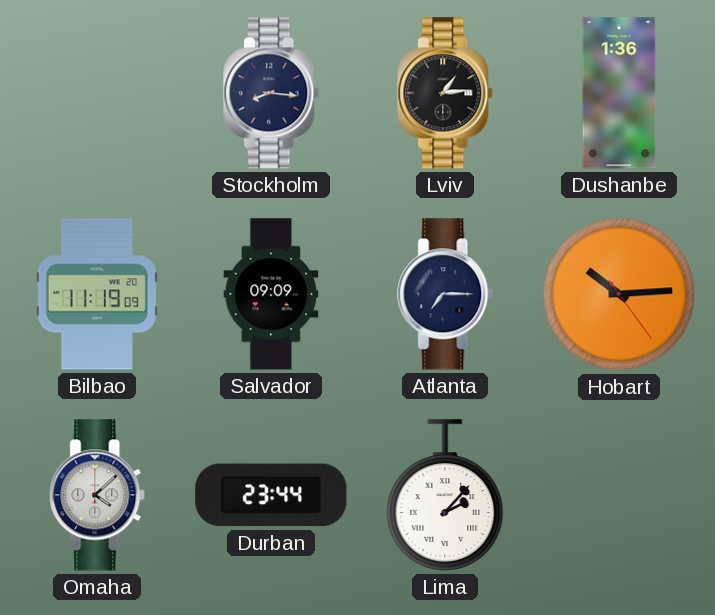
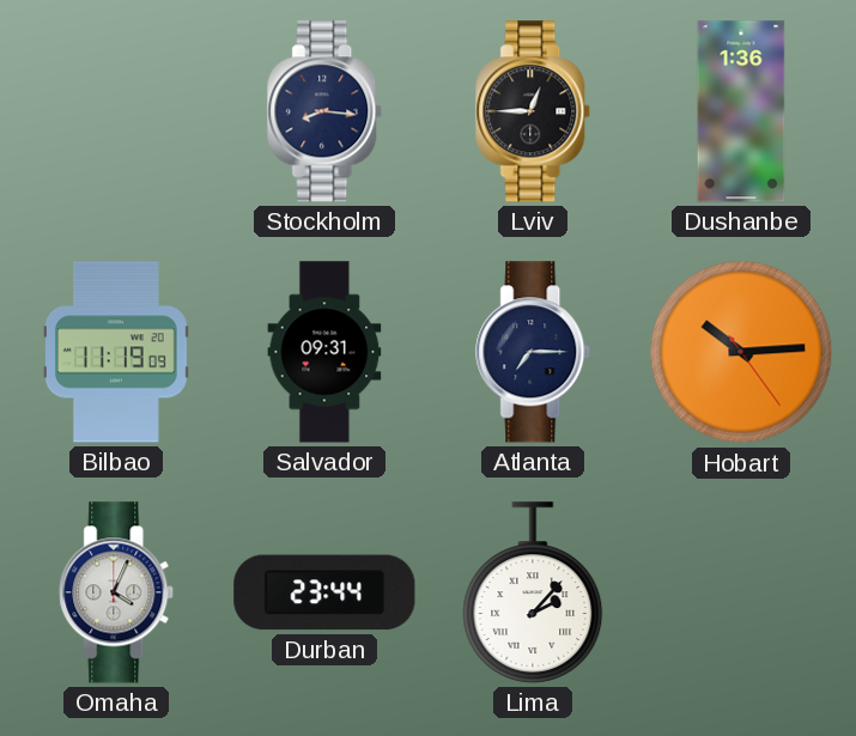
Lviv: 1:14 -> 12:45 (534, 111)
Salvador: 09:09 -> 09:31 (324, 352)
Omaha: 4:08 -> 4:04 (117, 592)
